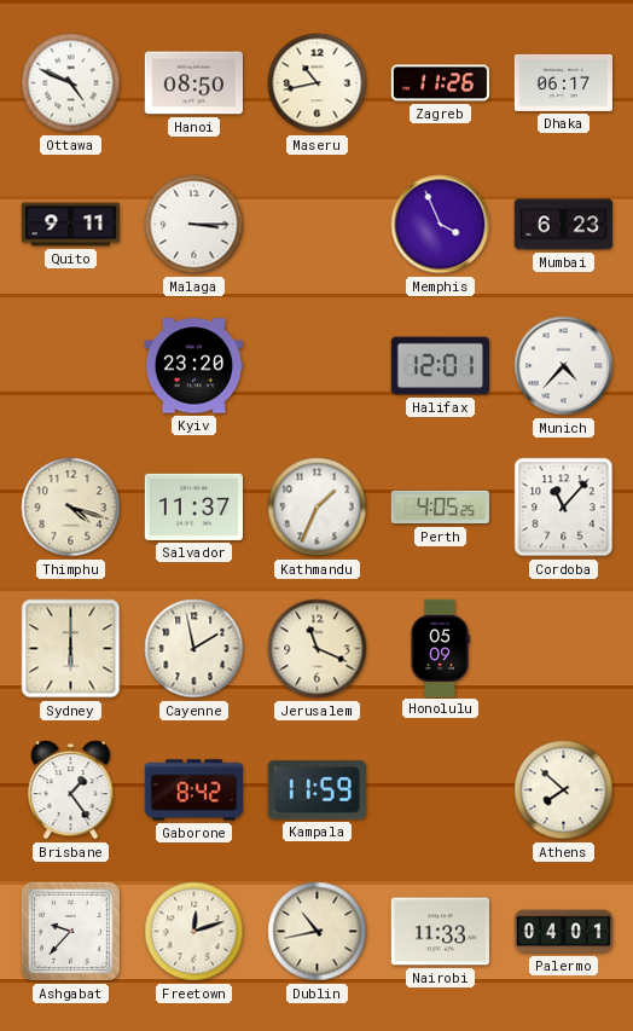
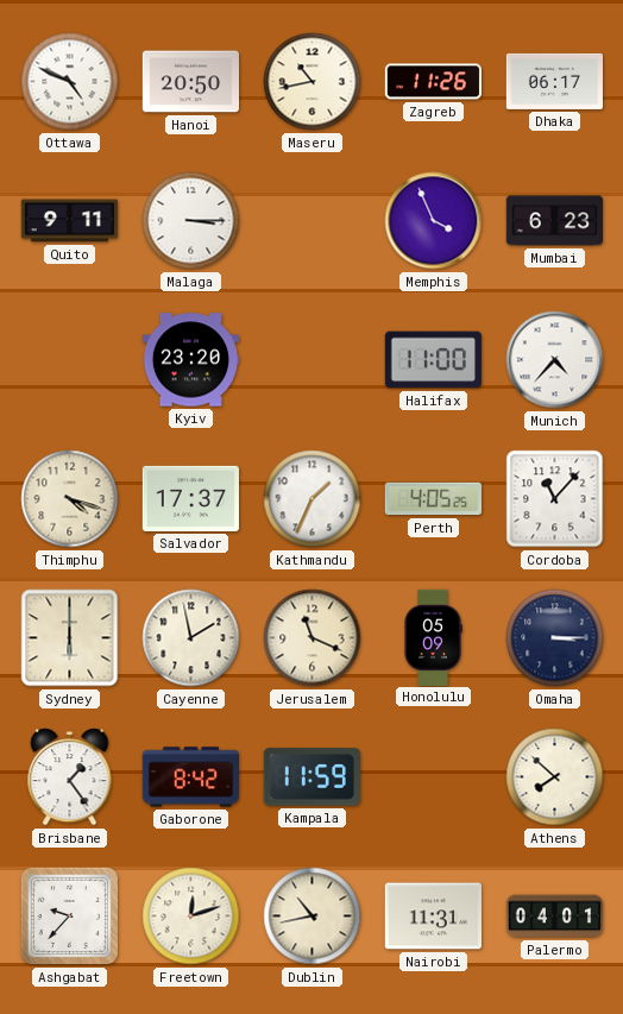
Hanoi: 08:50 -> 20:50 (190, 82)
Halifax: 12:01 -> 11:00 (433, 360)
Salvador: 11:37 -> 17:37 (190, 498)
Omaha: none -> 3:15 (555, 638)
Nairobi: 11:33 -> 11:31 (433, 917)
